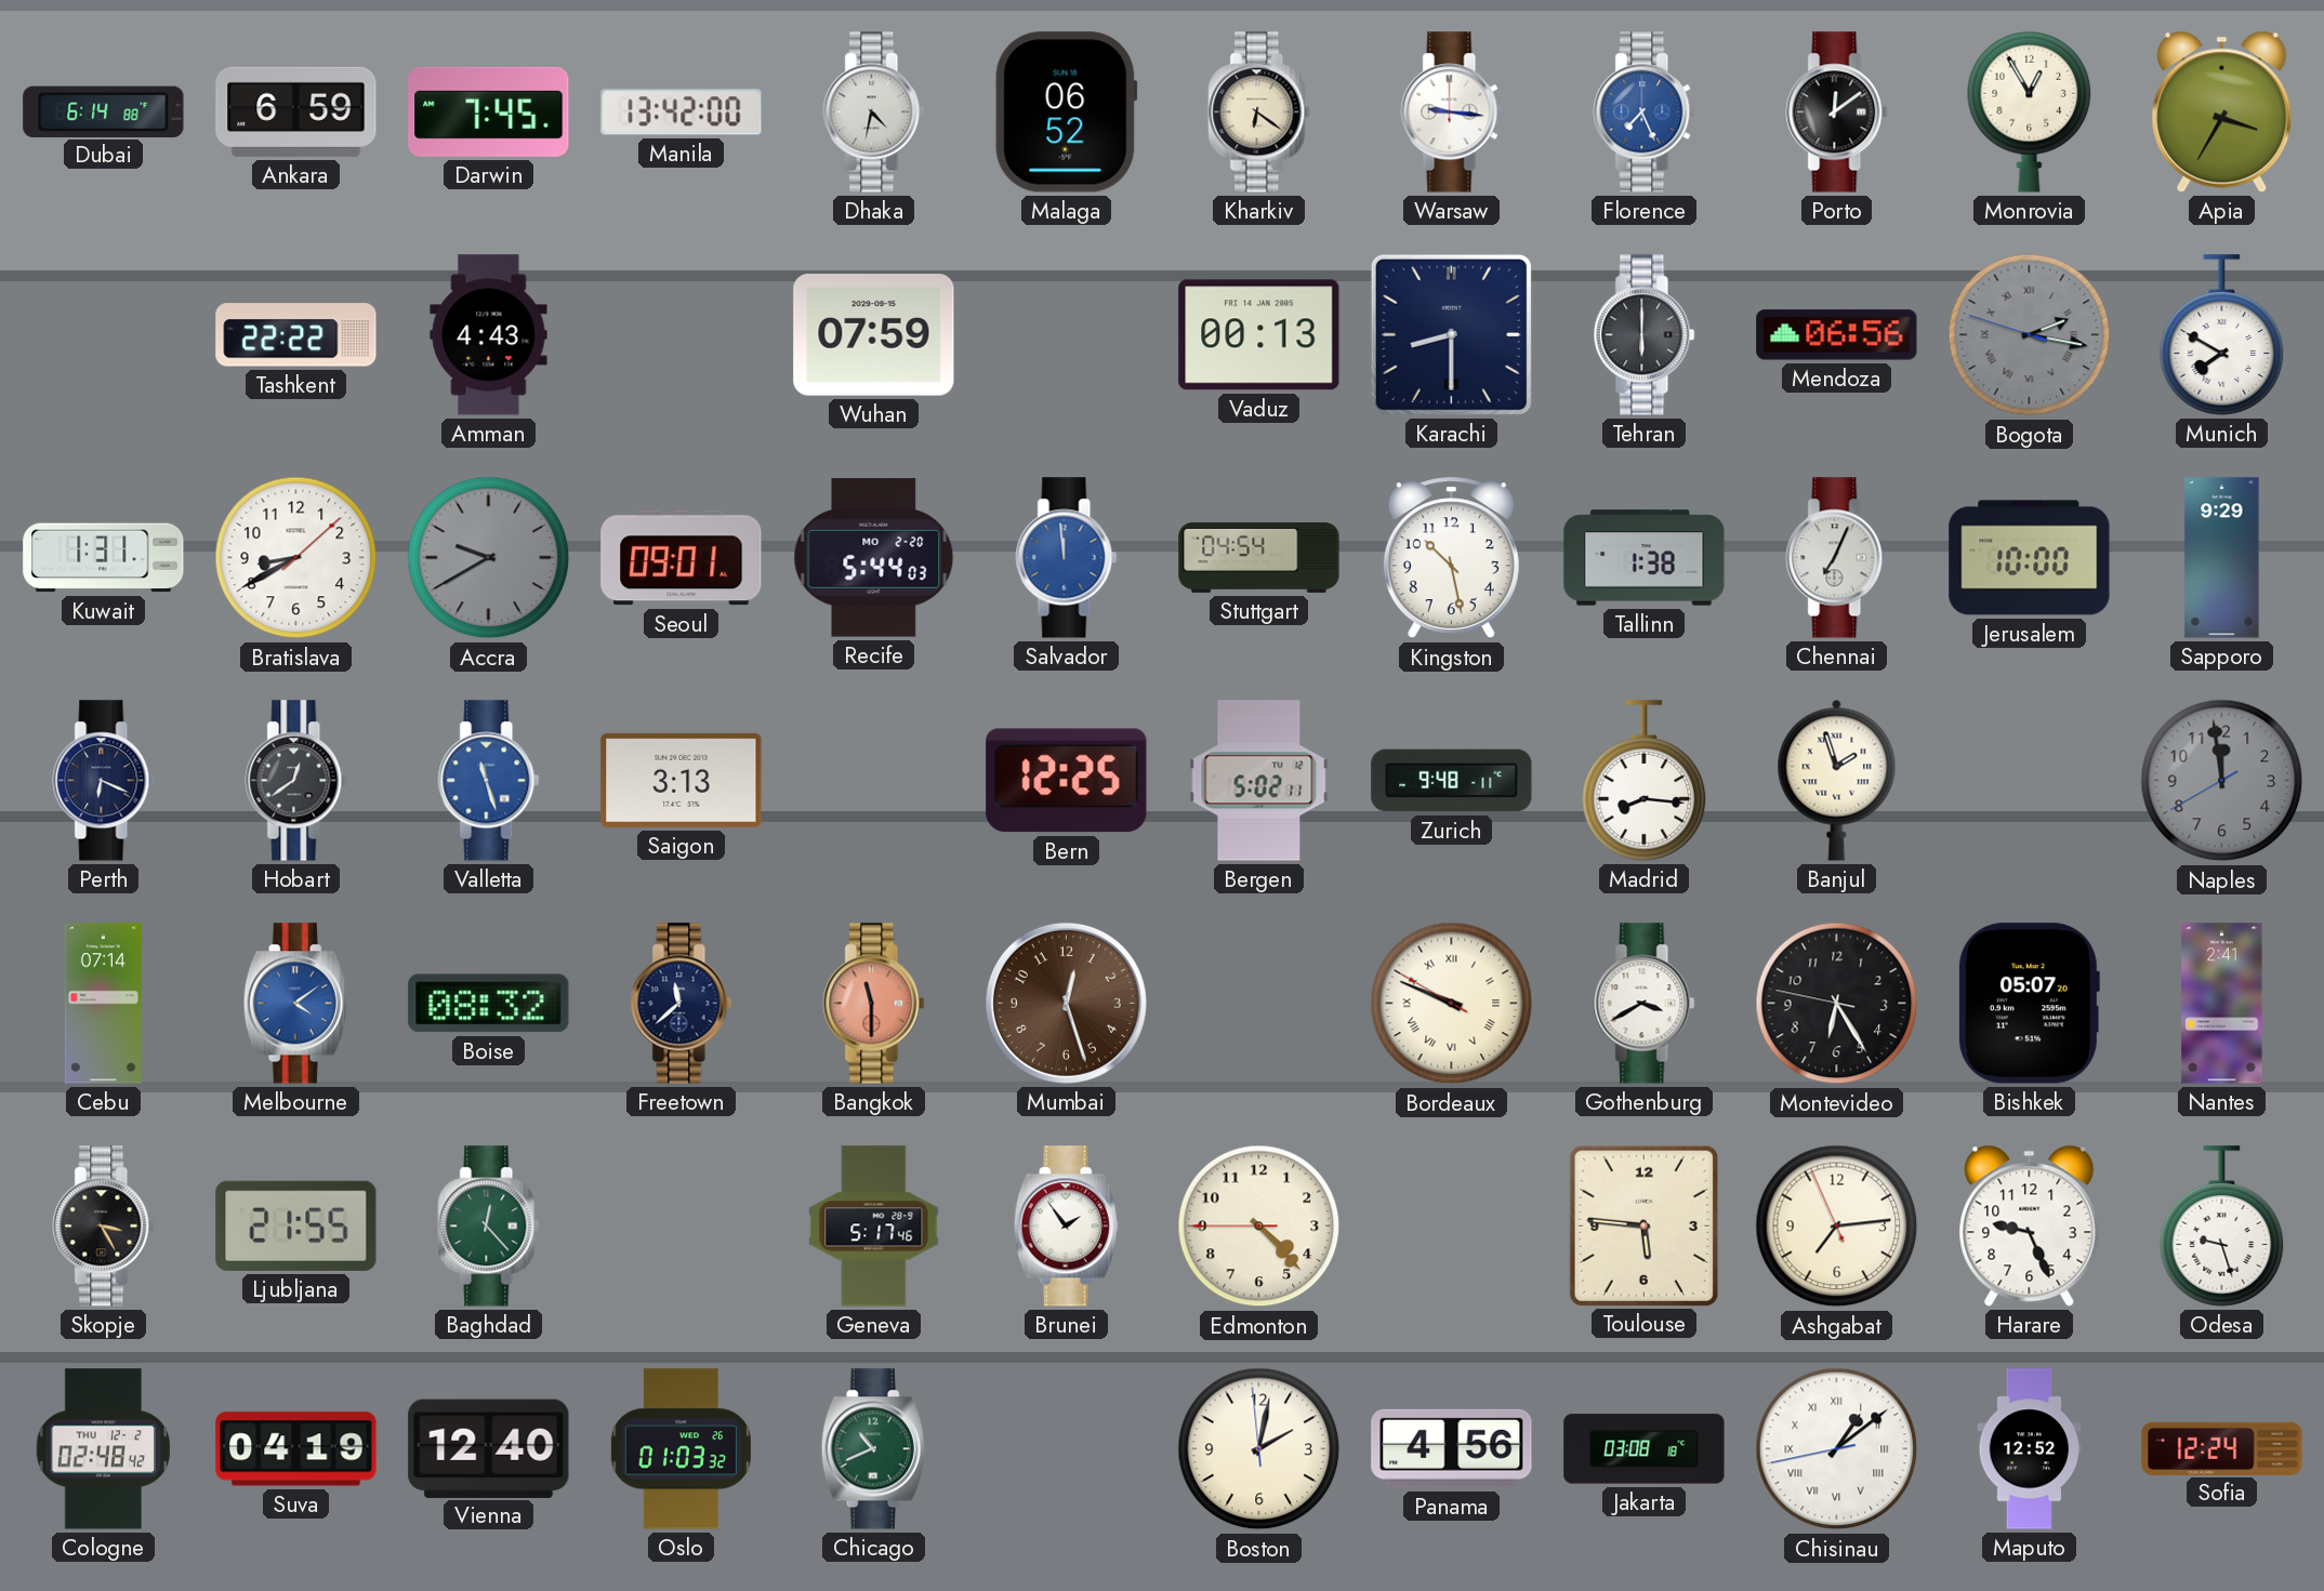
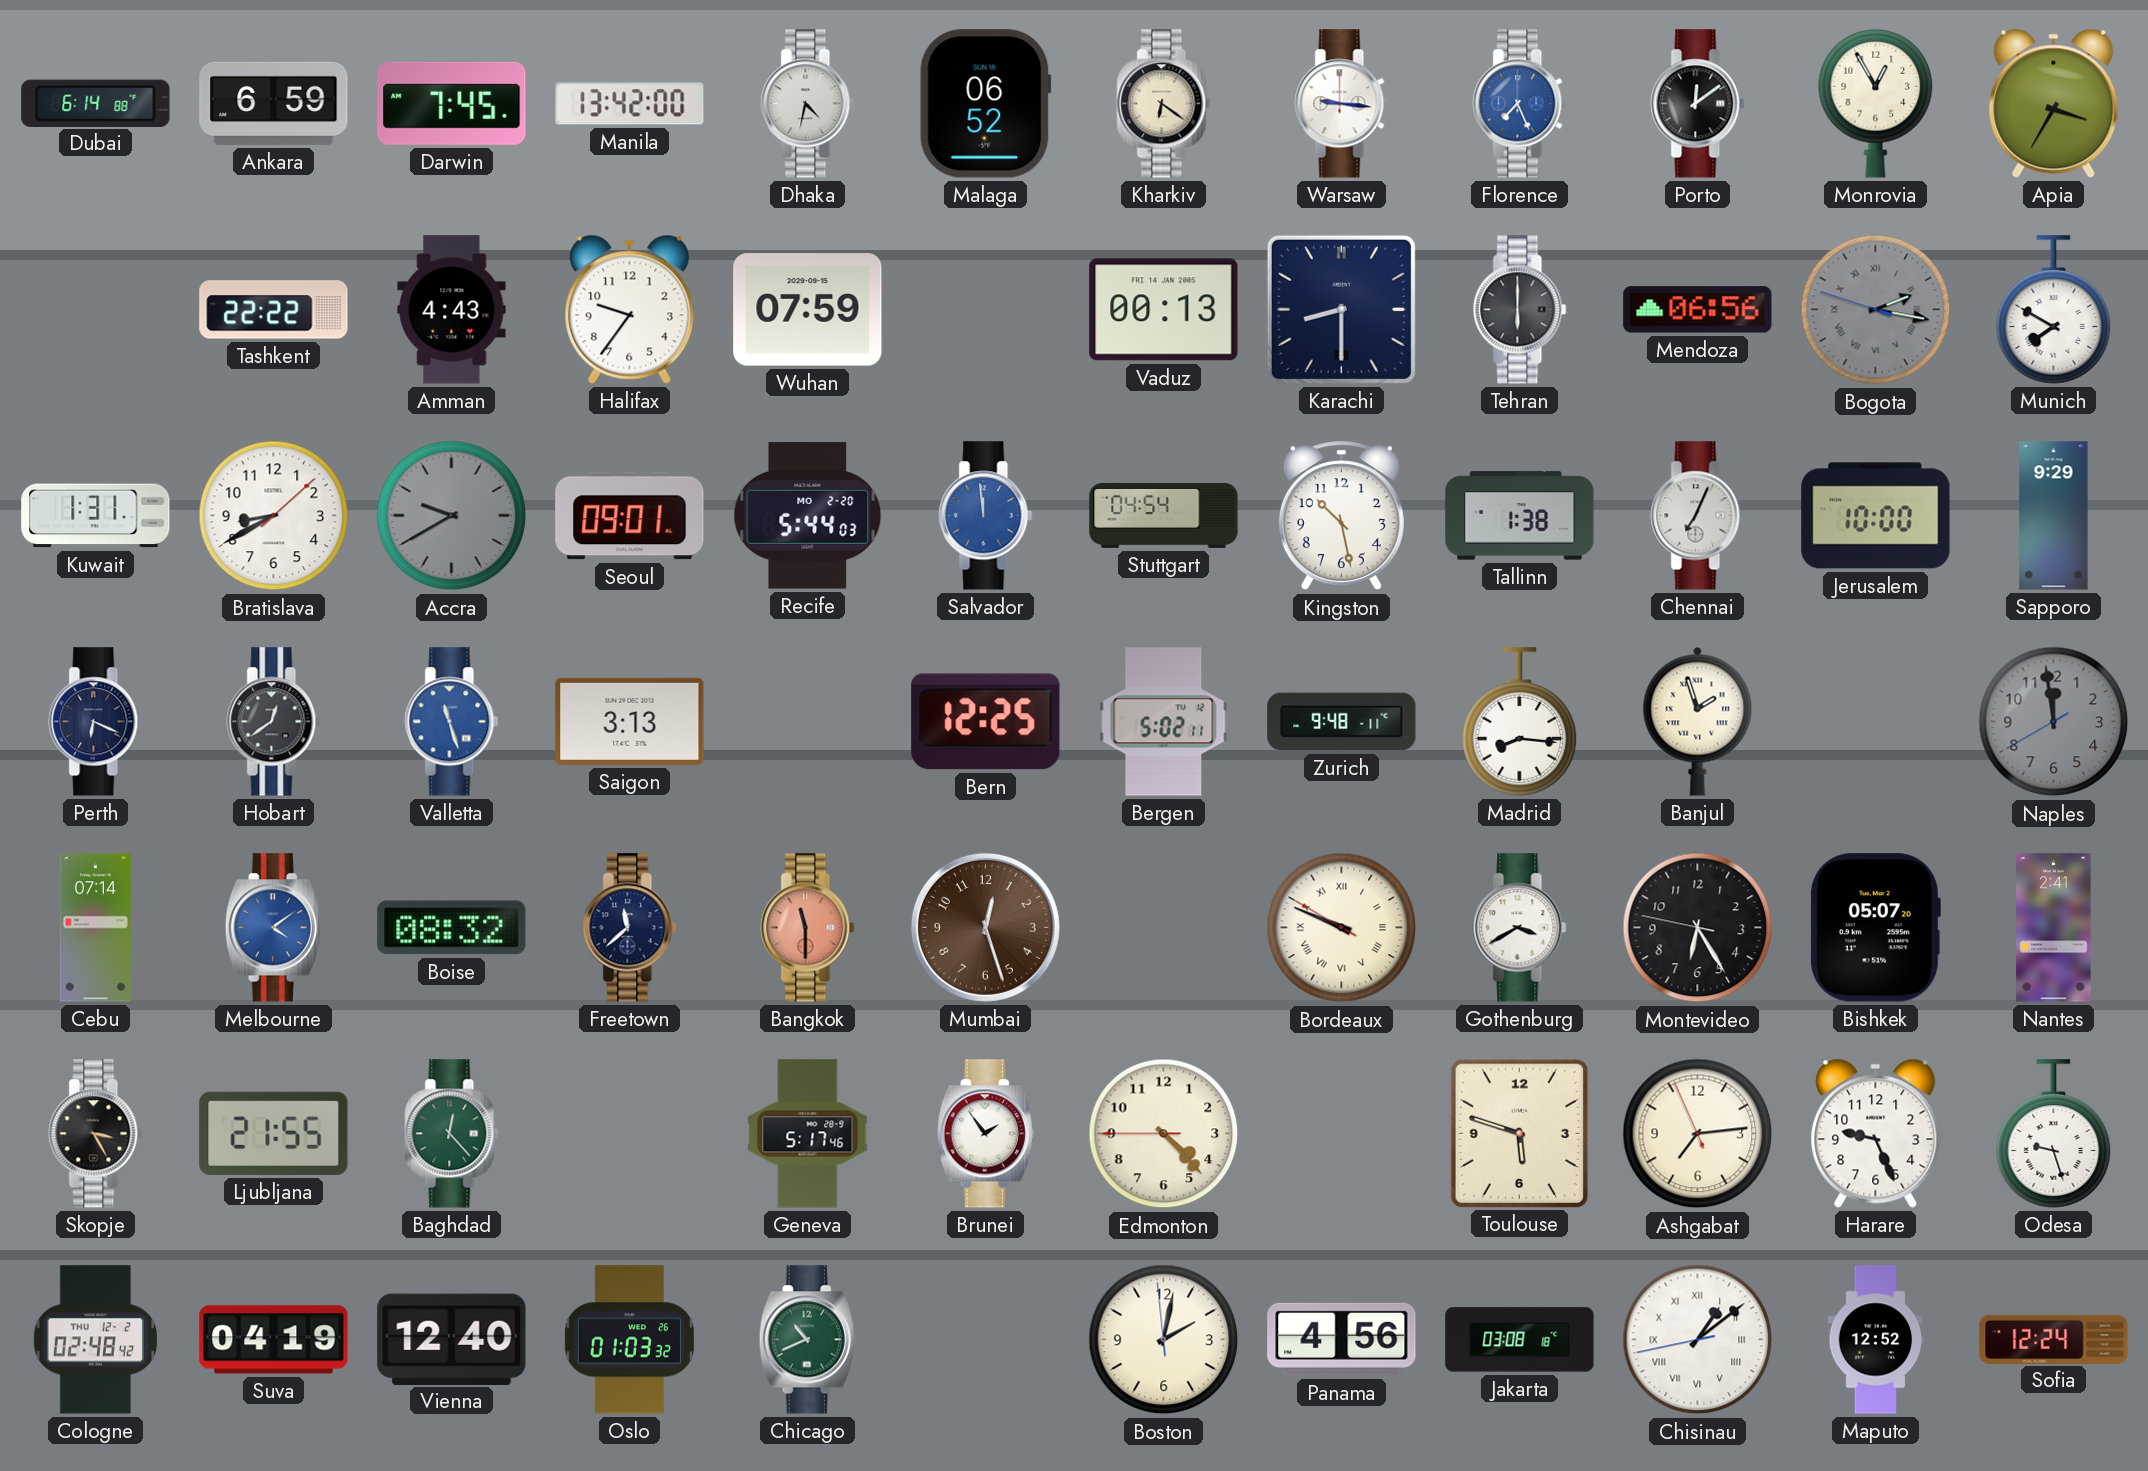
Halifax: none -> 9:36 (630, 309)
Toulouse: 5:46 -> 5:48 (1519, 1133)
